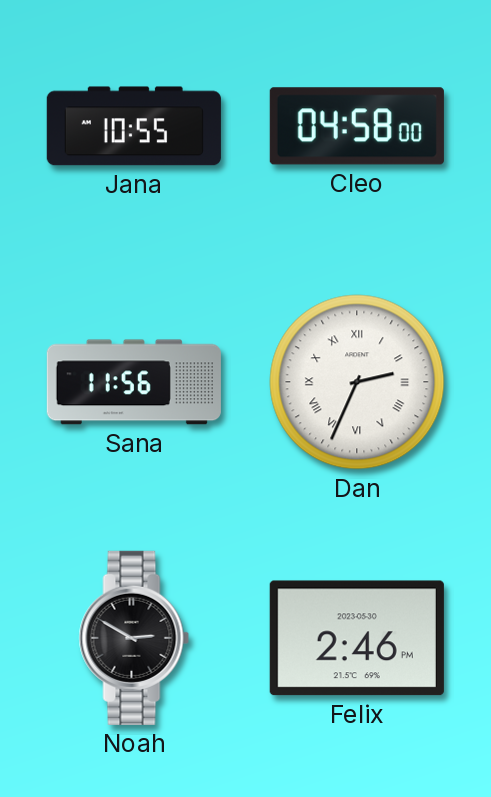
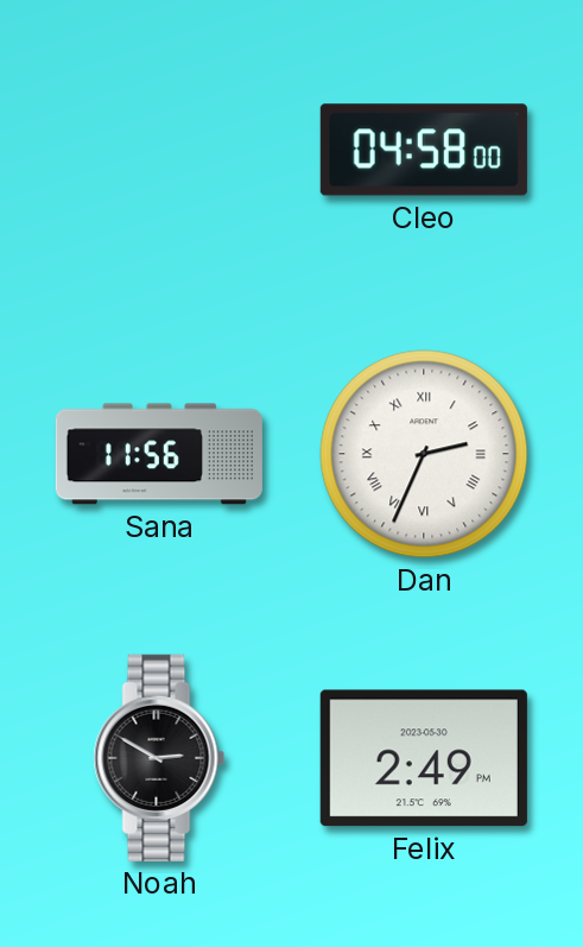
Jana: 10:55 -> none (134, 126)
Felix: 2:46 -> 2:49 (424, 758)
